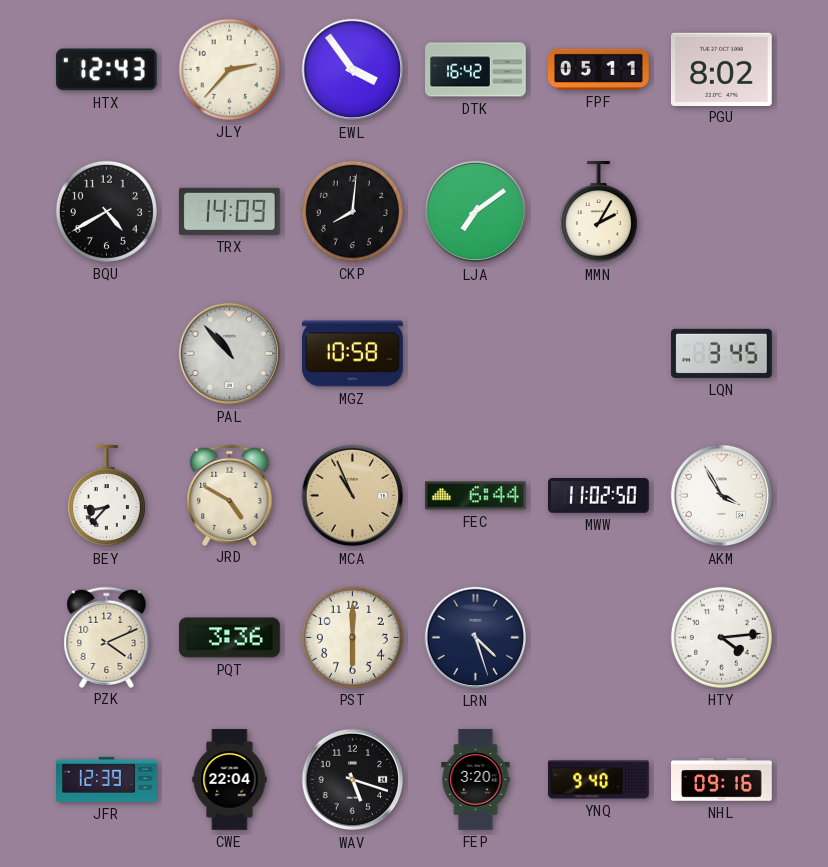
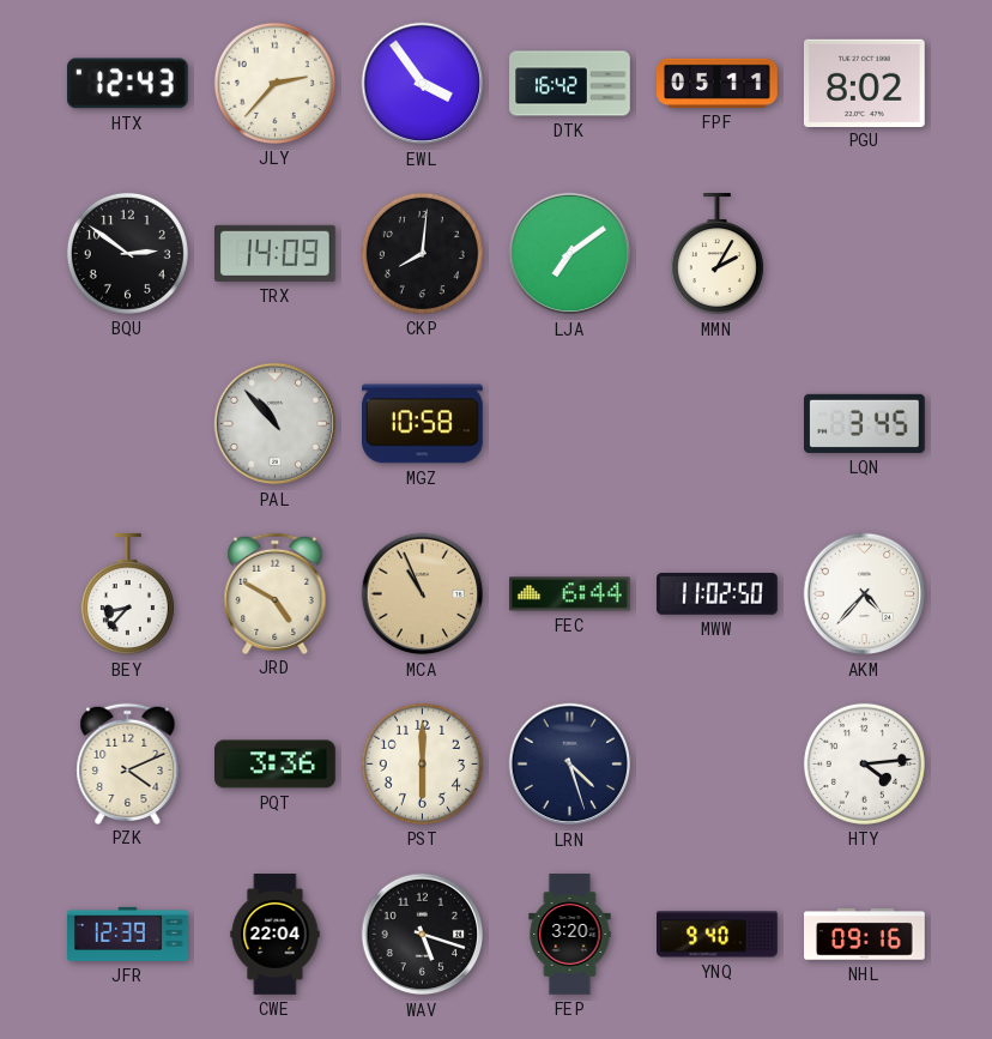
BQU: 4:40 -> 2:51 (127, 253)
AKM: 3:55 -> 4:37 (865, 594)
